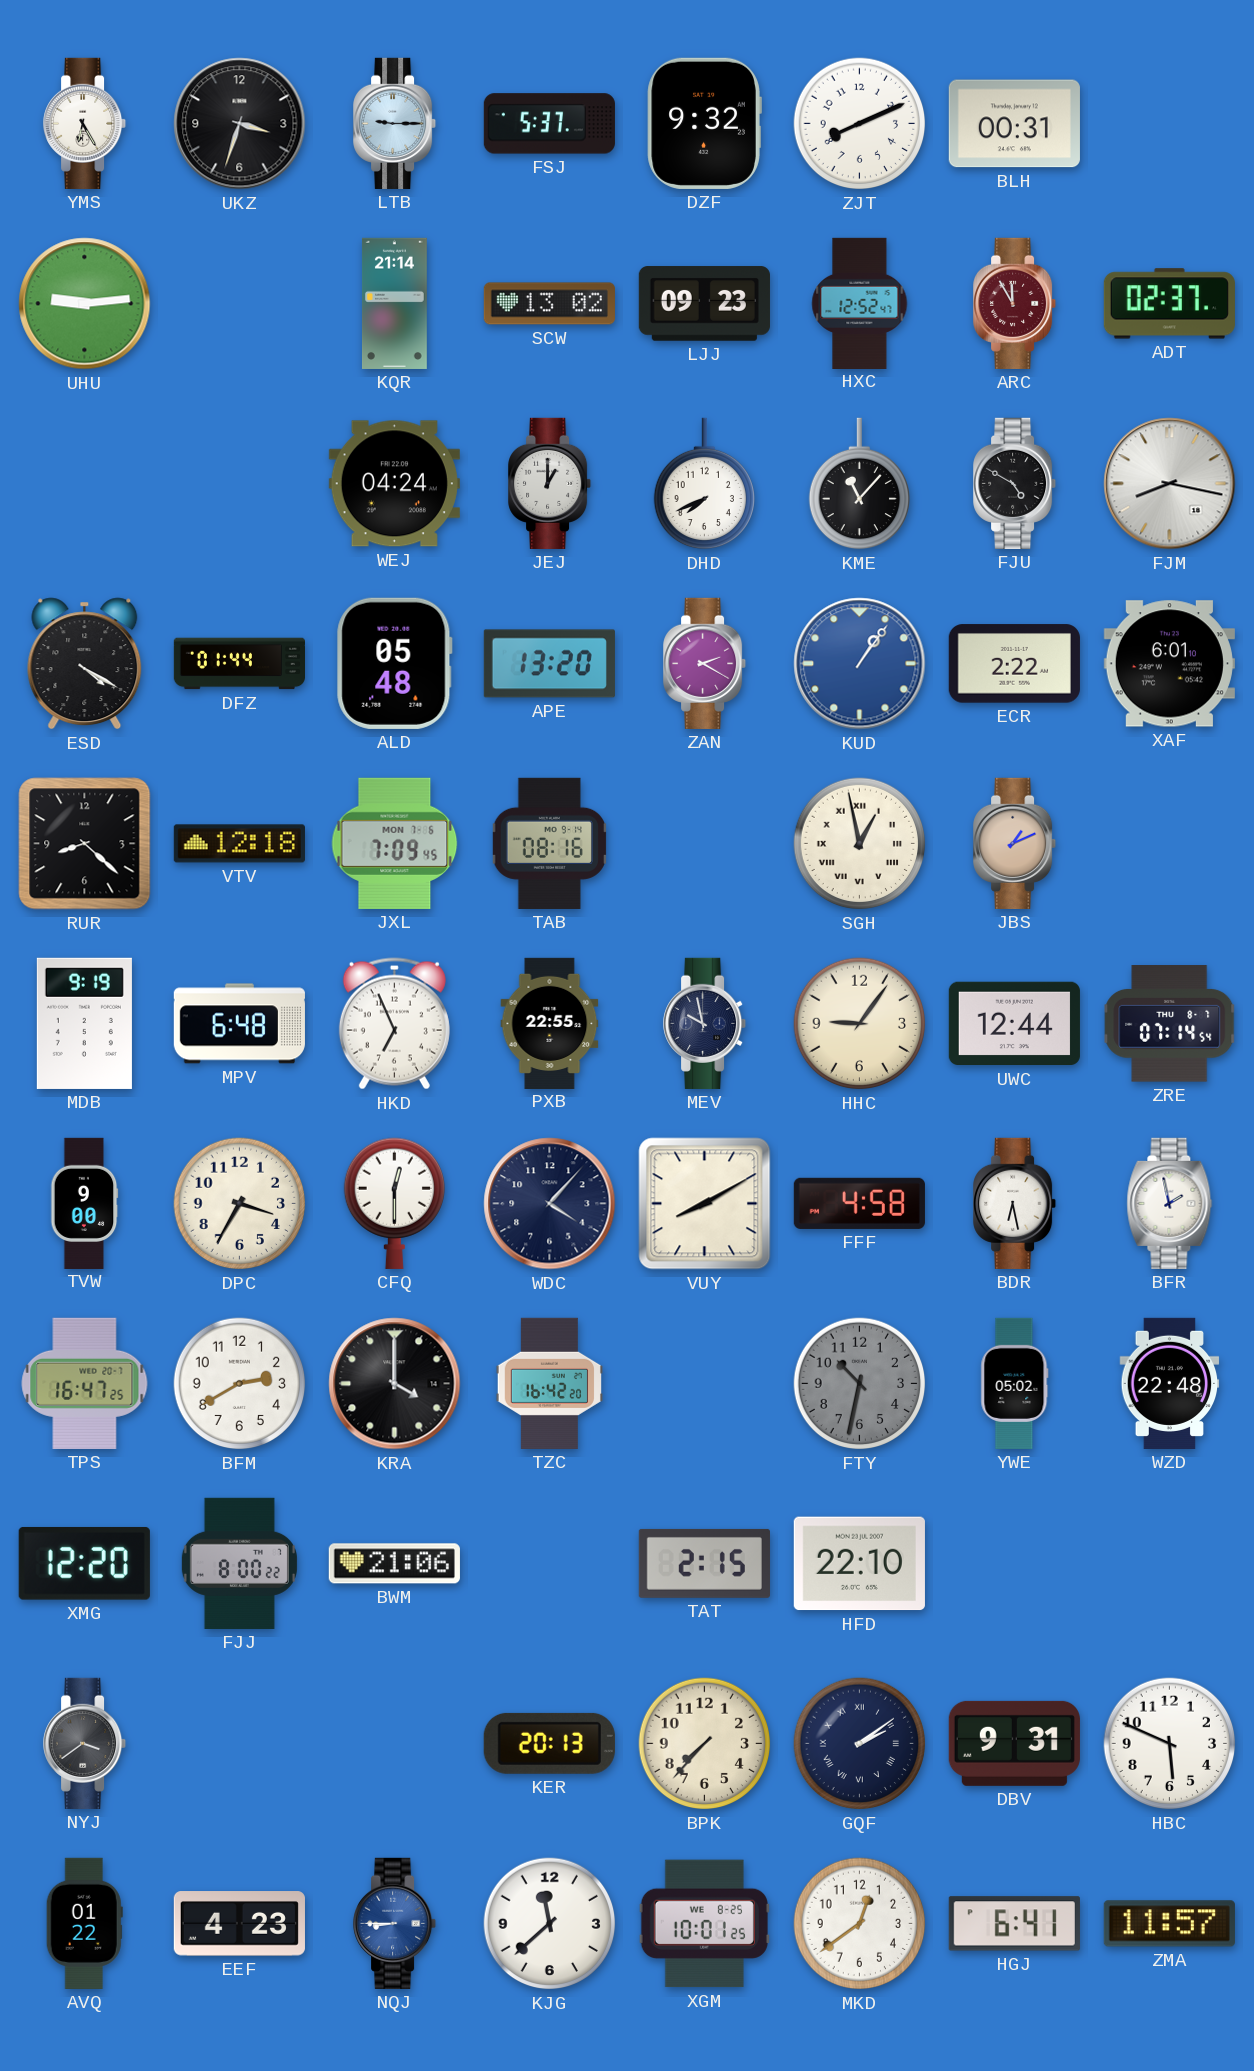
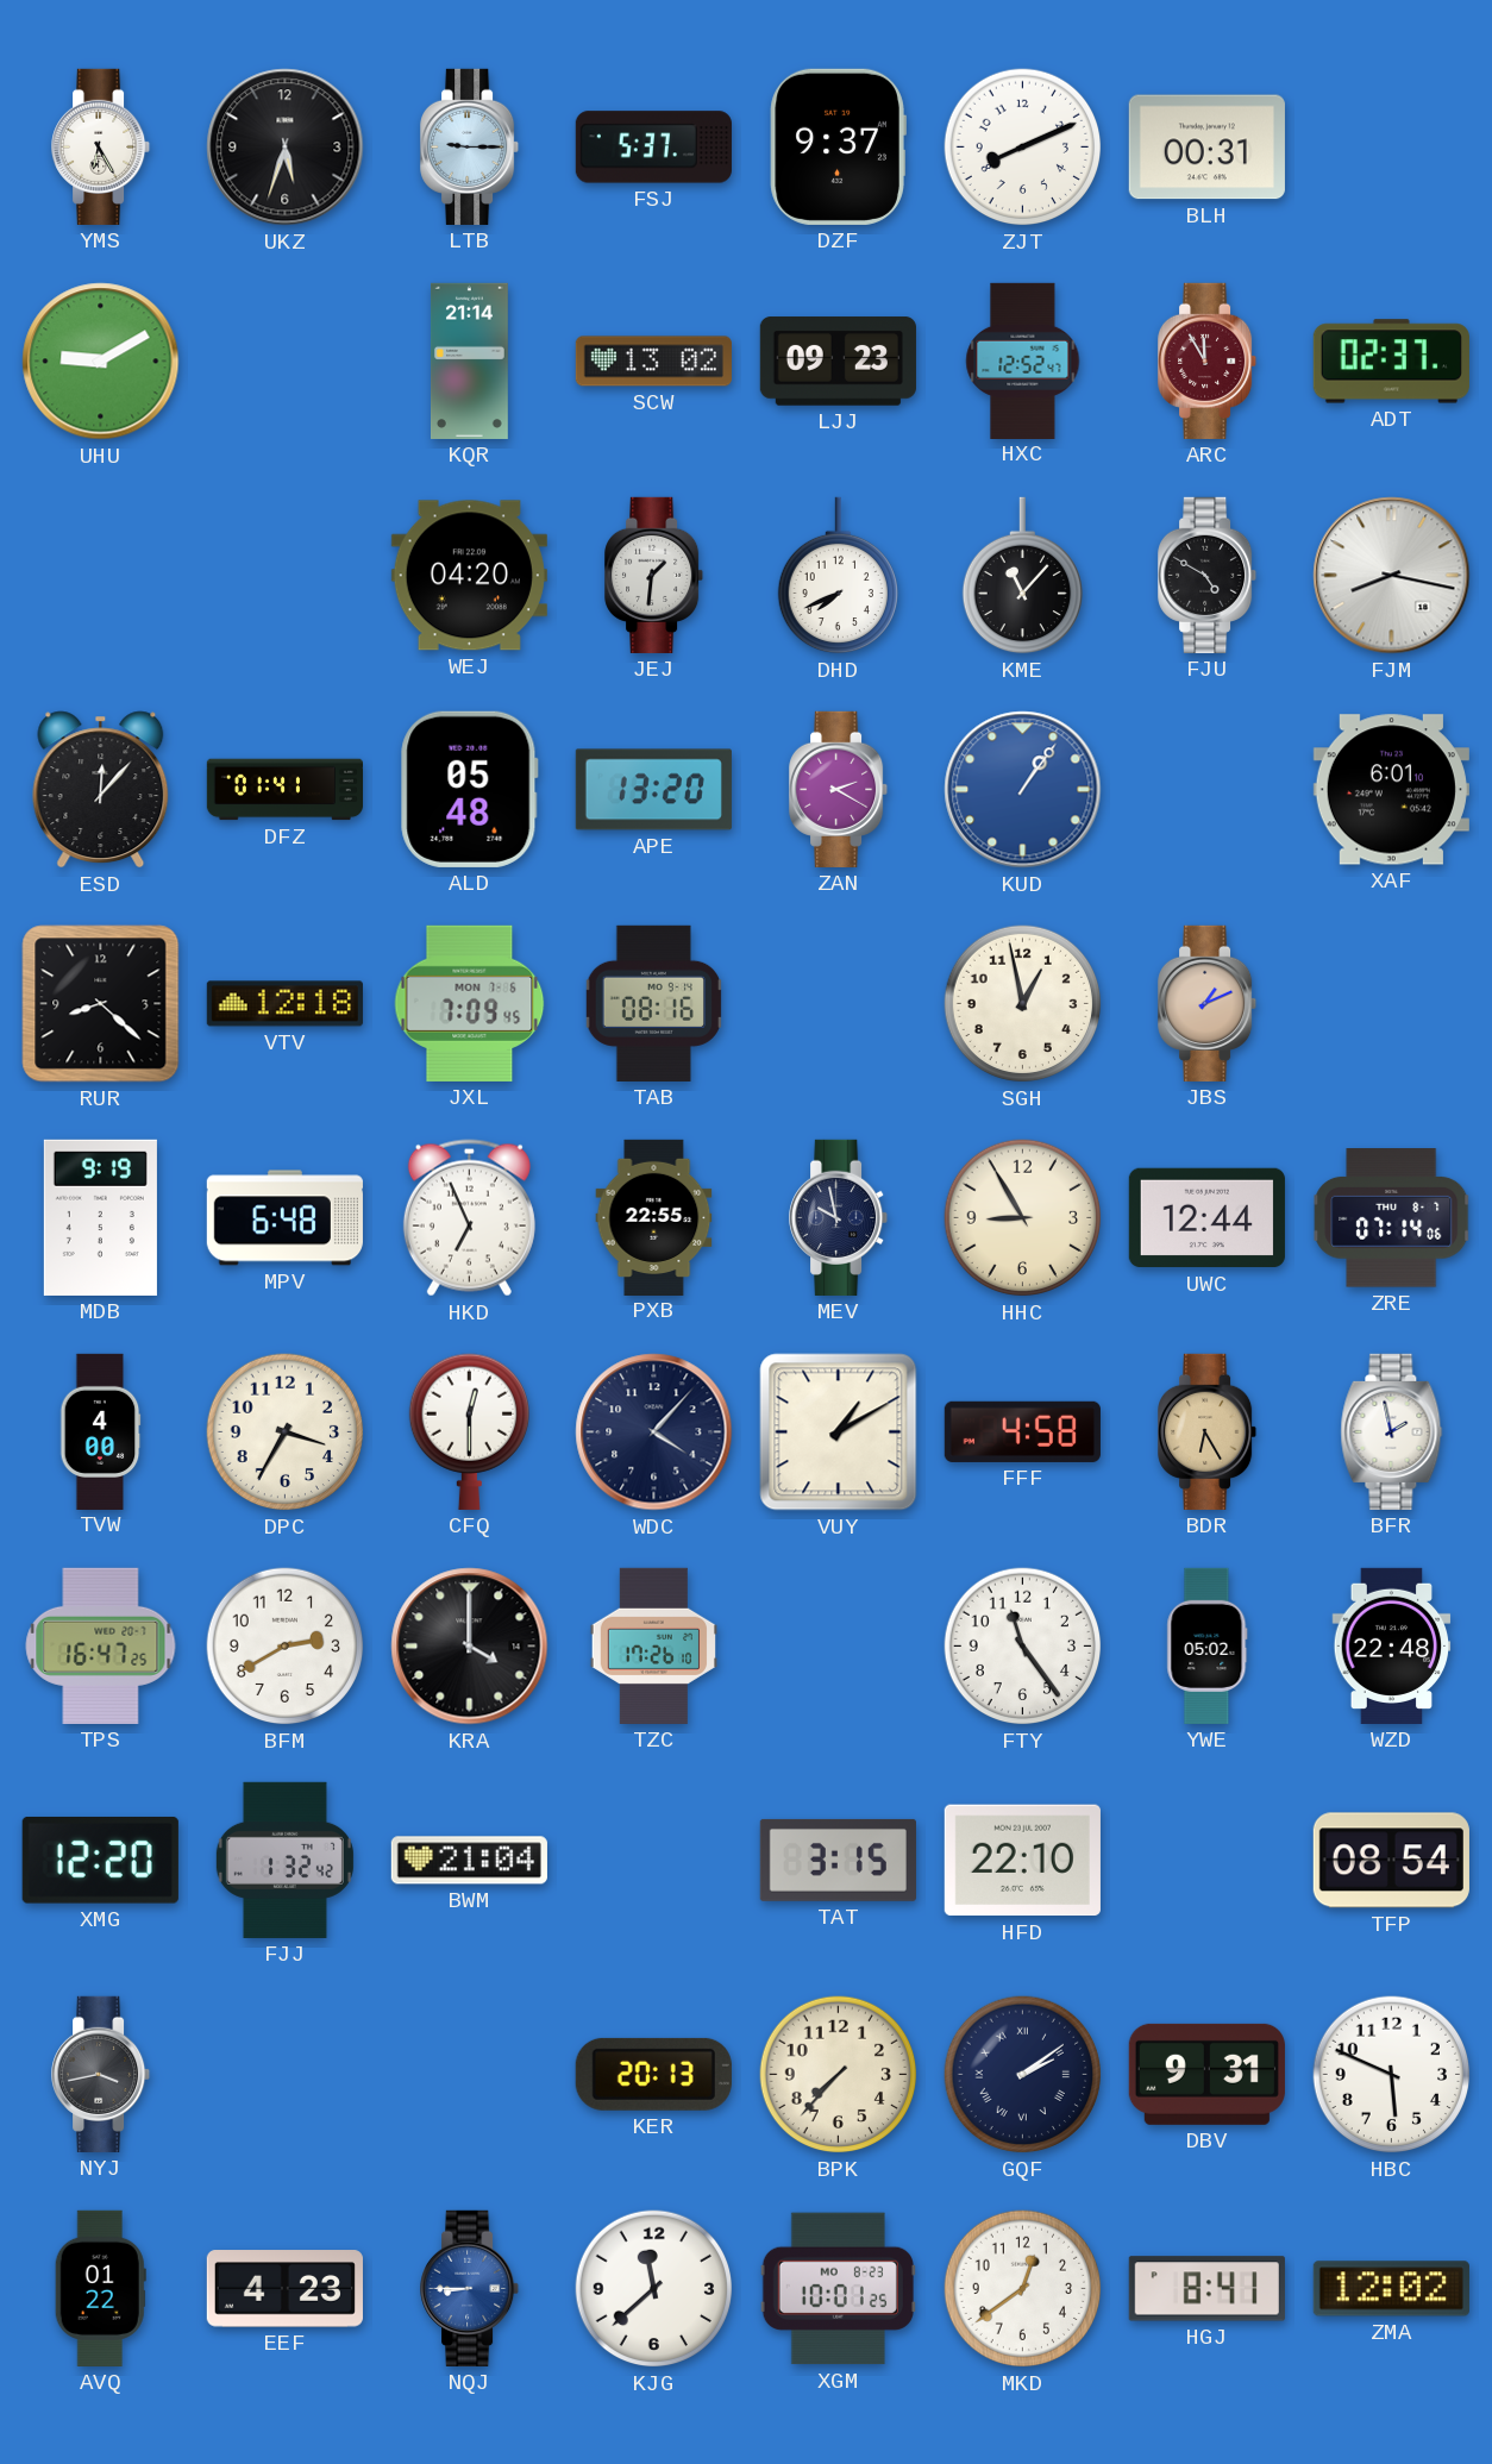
UKZ: 3:33 -> 5:33 (286, 148)
DZF: 9:32 -> 9:37 (838, 146)
UHU: 9:14 -> 9:10 (101, 362)
WEJ: 04:24 -> 04:20 (469, 576)
JEJ: 1:00 -> 1:31 (654, 575)
ESD: 4:20 -> 12:07 (101, 790)
DFZ: 01:44 -> 01:41 (284, 790)
ECR: 2:22 -> none (1014, 664)
SGH numerals: Roman -> Arabic (1023, 1004)
HHC: 9:06 -> 8:55 (1023, 1218)
ZRE: 07:14:54 -> 07:14:06 (1392, 1218)
TVW: 9:00 -> 4:00 (100, 1431)
VUY: 8:10 -> 1:10 (839, 1432)
BDR: 6:28 -> 6:25 (1208, 1431)
BDR dial: white -> champagne (1208, 1431)
TZC: 16:42 -> 17:26 (653, 1645)
FTY: 10:32 -> 11:24 (1023, 1647)
FTY dial: grey -> white (1023, 1647)
FJJ: 8:00 -> 1:32 (284, 1860)
BWM: 21:06 -> 21:04 (469, 1861)
TAT: 2:15 -> 3:15 (838, 1860)
TFP: none -> 08:54 (1391, 1861)
NYJ: 3:39 -> 3:43 (101, 2074)
XGM date: WE 8-25 -> MO 8-23 (838, 2289)
HGJ: 6:41 -> 8:41 (1206, 2289)
ZMA: 11:57 -> 12:02 (1391, 2289)
